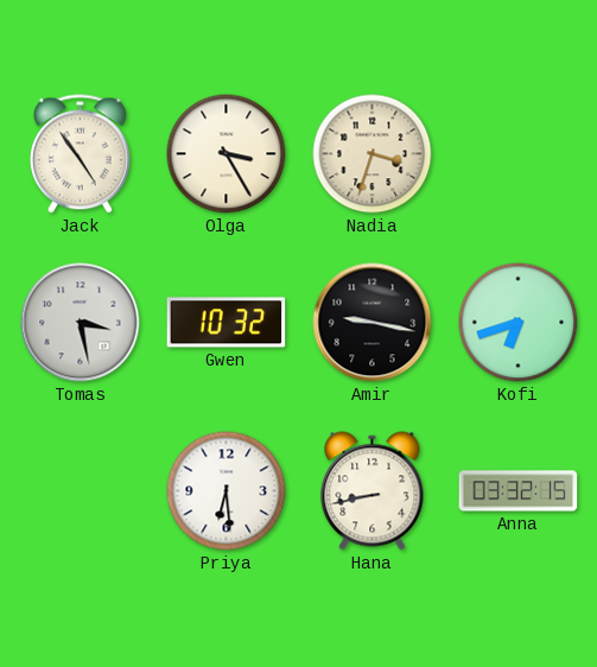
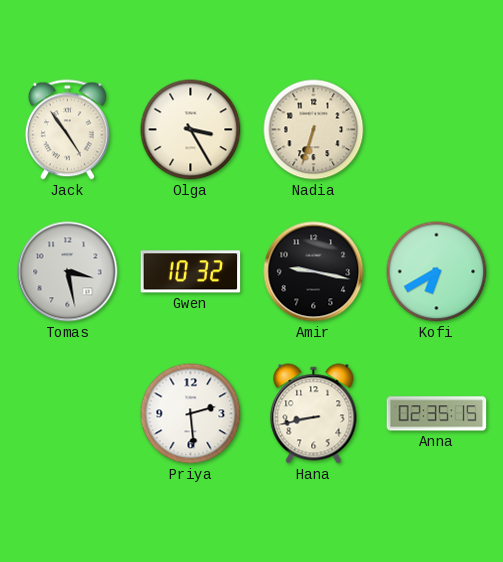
Nadia: 3:33 -> 6:33 (314, 130)
Kofi: 6:42 -> 6:40 (437, 272)
Priya: 6:29 -> 2:29 (191, 414)
Anna: 03:32 -> 02:35 (437, 414)
